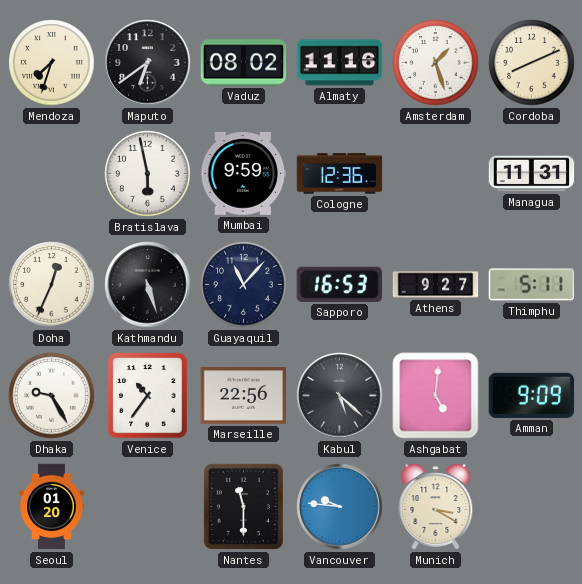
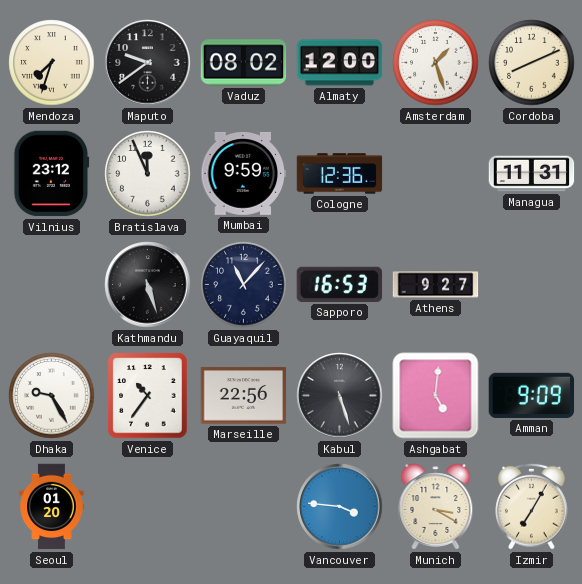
Maputo: 6:39 -> 9:39 (148, 63)
Almaty: 11:16 -> 12:00 (340, 63)
Vilnius: none -> 23:12 (52, 174)
Bratislava: 5:58 -> 11:56 (148, 174)
Doha: 12:34 -> none (52, 285)
Thimphu: 5:11 -> none (532, 285)
Kabul: 5:22 -> 5:27 (340, 396)
Nantes: 11:30 -> none (243, 506)
Vancouver: 9:46 -> 3:46 (340, 507)
Izmir: none -> 7:05 (532, 506)
